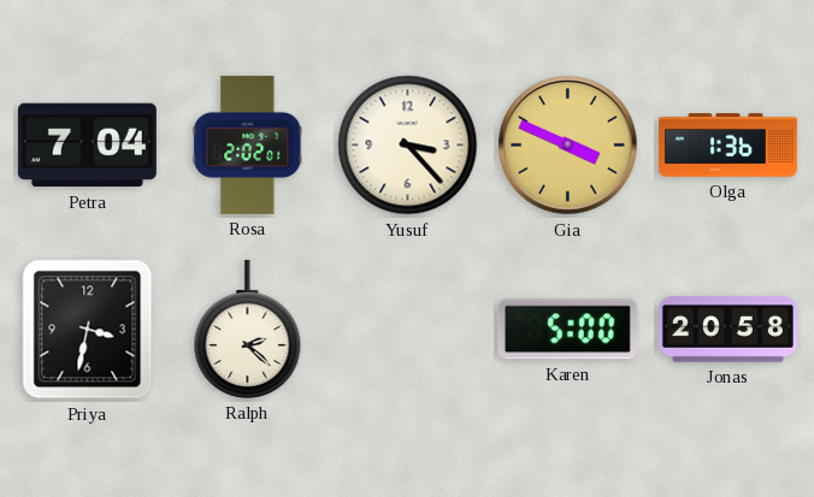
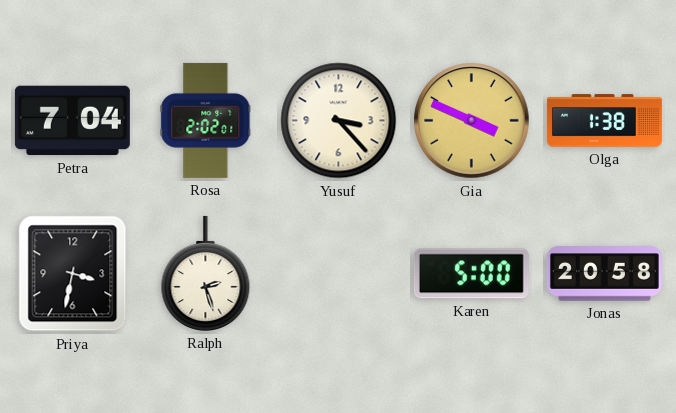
Olga: 1:36 -> 1:38 (604, 121)
Ralph: 2:22 -> 2:27 (206, 273)
